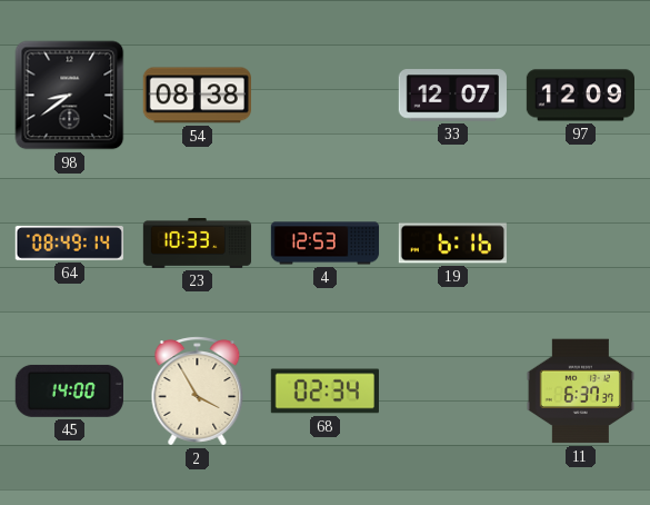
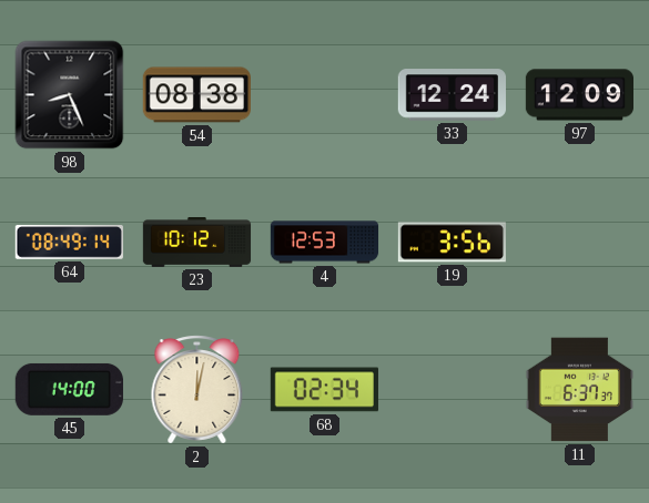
98: 8:39 -> 8:26 (70, 95)
33: 12:07 -> 12:24 (452, 95)
23: 10:33 -> 10:12 (197, 243)
19: 6:16 -> 3:56 (452, 243)
2: 3:55 -> 12:02 (197, 390)
